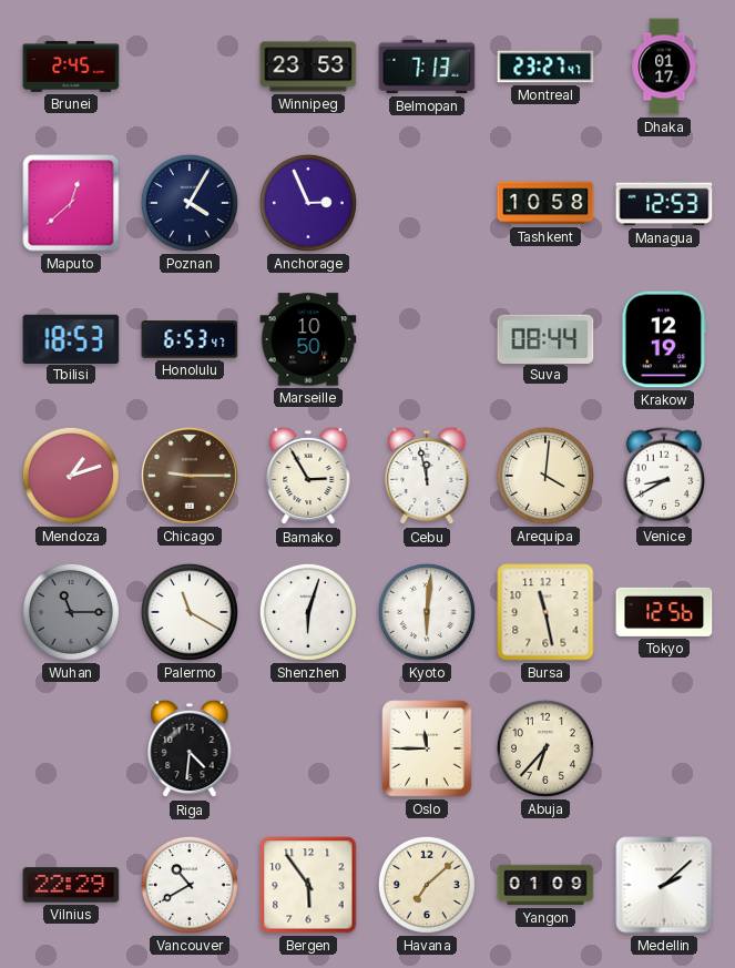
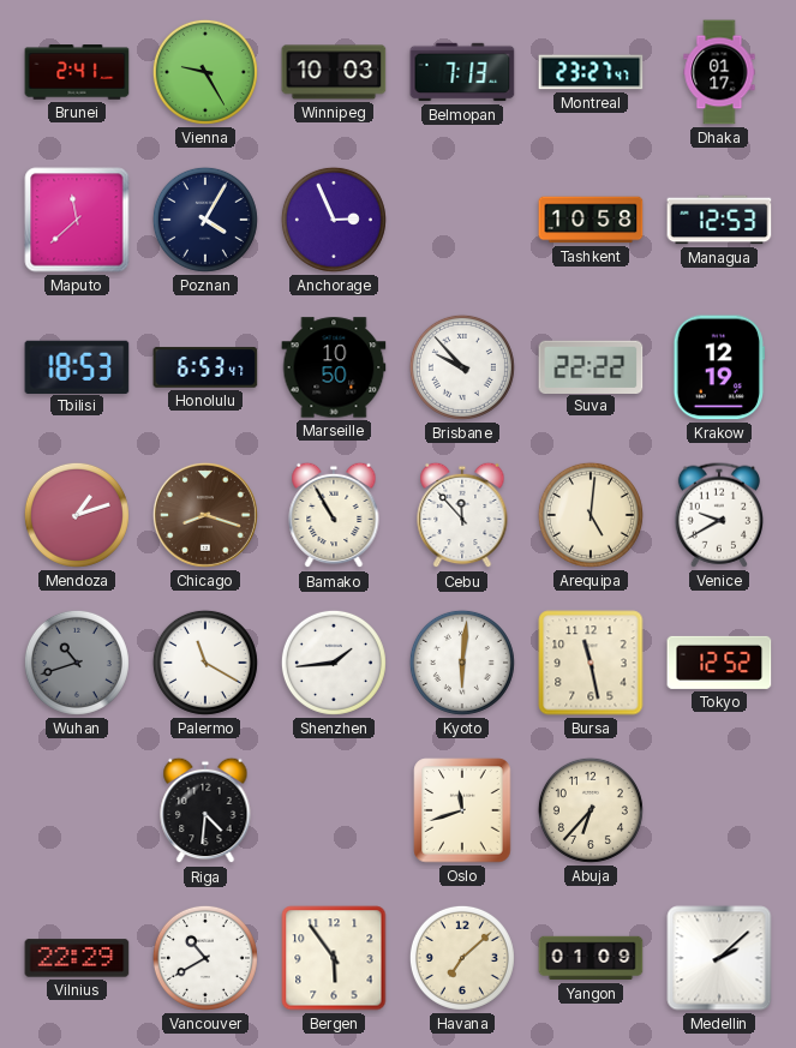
Brunei: 2:45 -> 2:41 (77, 72)
Vienna: none -> 9:25 (205, 72)
Winnipeg: 23:53 -> 10:03 (334, 72)
Maputo: 12:38 -> 11:38 (77, 220)
Brisbane: none -> 9:53 (462, 367)
Suva: 08:44 -> 22:22 (591, 366)
Chicago: 9:15 -> 8:18 (205, 515)
Bamako: 2:55 -> 10:55 (334, 515)
Cebu: 11:58 -> 11:53 (462, 515)
Arequipa: 4:01 -> 5:01 (591, 515)
Venice: 8:40 -> 9:40 (718, 515)
Wuhan: 11:15 -> 10:42 (77, 663)
Shenzhen: 6:03 -> 1:44 (334, 663)
Tokyo: 12:56 -> 12:52 (719, 663)
Oslo: 11:45 -> 11:42 (462, 810)
